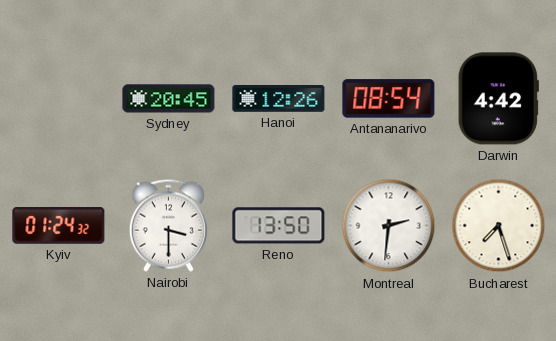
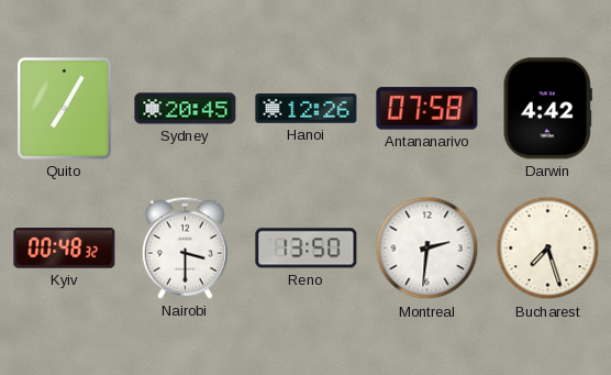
Quito: none -> 7:05 (65, 109)
Antananarivo: 08:54 -> 07:58 (427, 109)
Kyiv: 01:24 -> 00:48 (65, 249)
